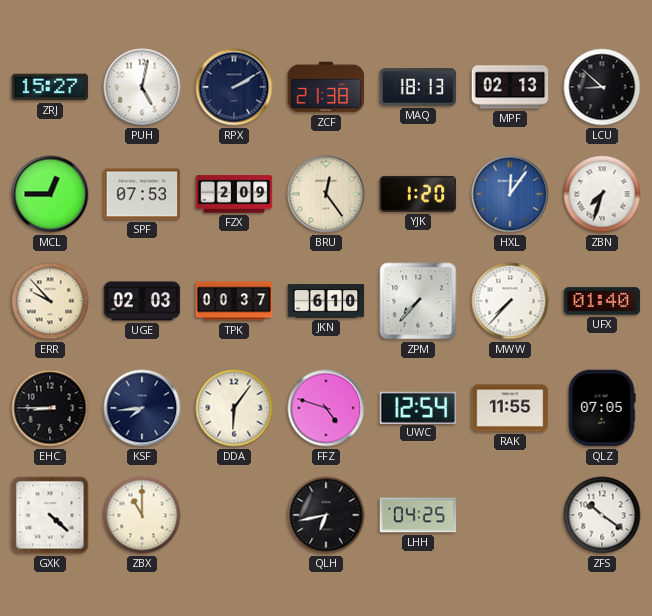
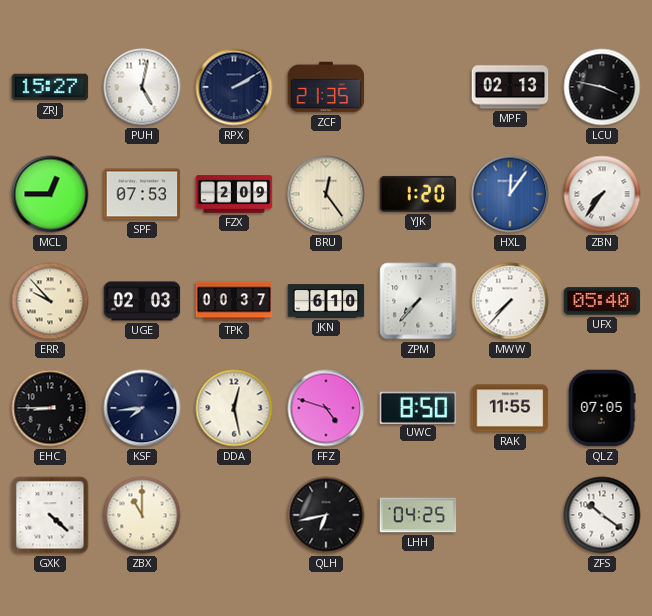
ZCF: 21:38 -> 21:35 (326, 87)
MAQ: 18:13 -> none (418, 87)
LCU: 8:52 -> 3:47 (602, 87)
ZBN: 7:33 -> 7:36 (602, 194)
UFX: 01:40 -> 05:40 (602, 301)
DDA: 6:06 -> 12:28 (234, 408)
UWC: 12:54 -> 8:50 (418, 407)
